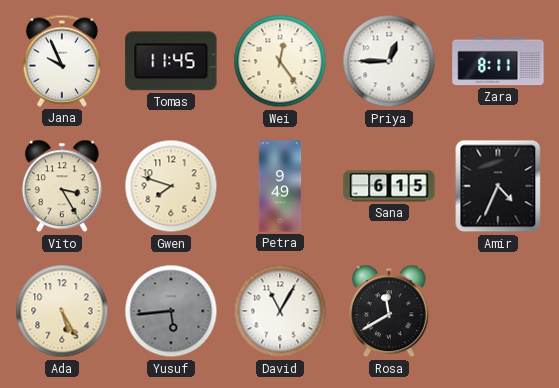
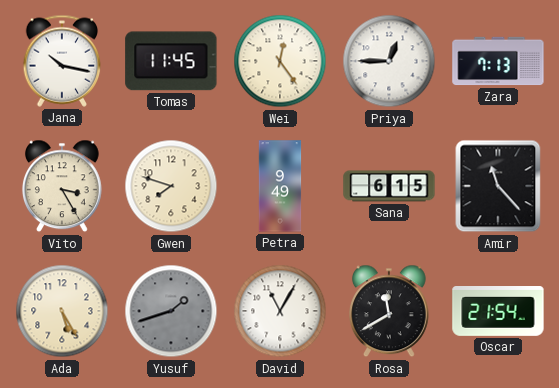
Jana: 9:56 -> 10:17 (62, 61)
Zara: 8:11 -> 7:13 (498, 61)
Amir: 4:34 -> 11:23 (498, 186)
Yusuf: 5:44 -> 1:42 (171, 311)
Oscar: none -> 21:54 (498, 312)
